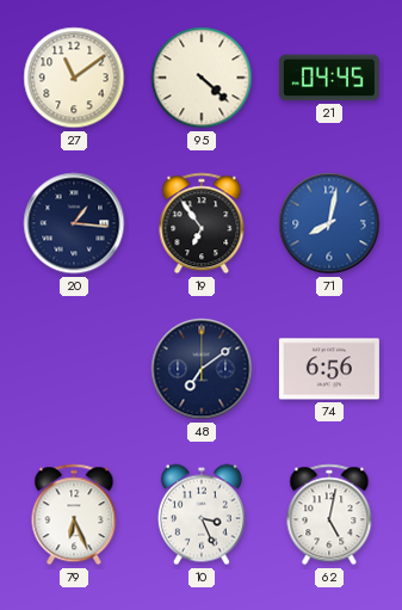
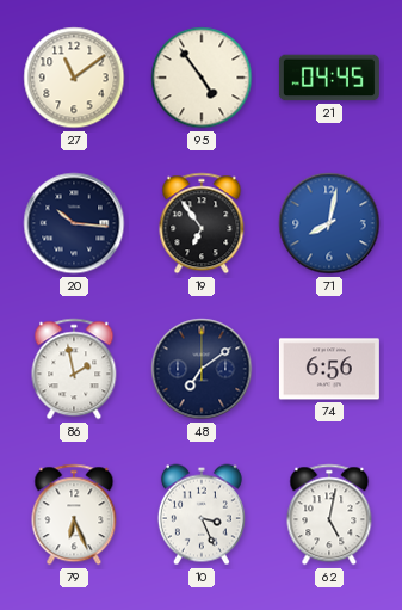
95: 4:22 -> 4:54 (202, 78)
20: 1:16 -> 10:16 (74, 223)
86: none -> 1:58 (74, 369)
